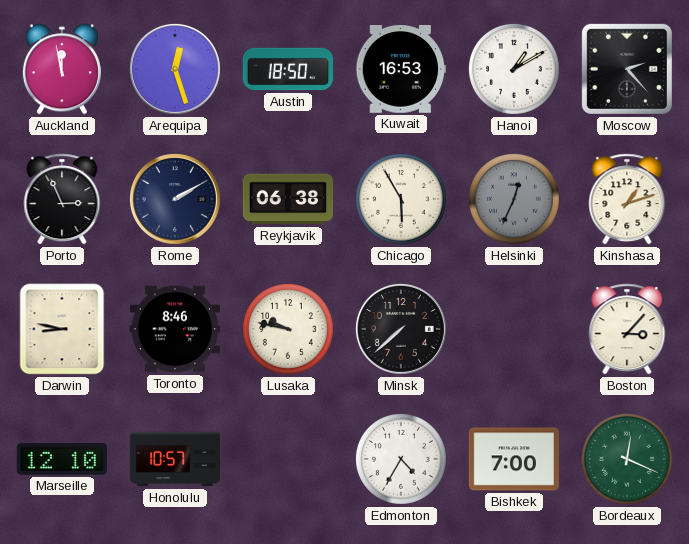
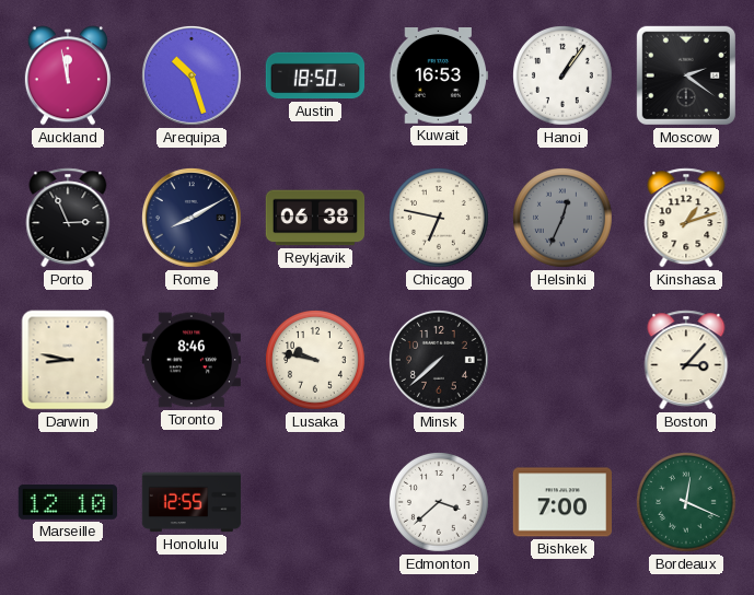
Arequipa: 12:27 -> 10:27 (192, 75)
Hanoi: 1:10 -> 1:06 (564, 77)
Moscow: 2:23 -> 2:21 (686, 75)
Rome: 2:10 -> 8:10 (192, 218)
Chicago: 5:55 -> 6:47 (440, 219)
Honolulu: 10:57 -> 12:55 (192, 502)
Edmonton: 4:35 -> 3:38 (440, 503)
